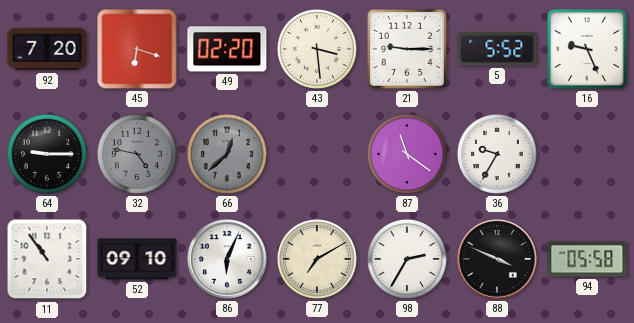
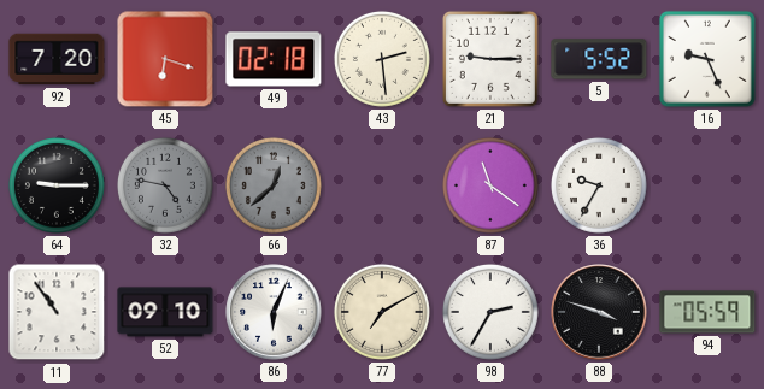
49: 02:20 -> 02:18 (274, 59)
43: 3:29 -> 2:29 (382, 59)
88: 3:49 -> 3:48 (599, 312)
94: 05:58 -> 05:59 (707, 312)
